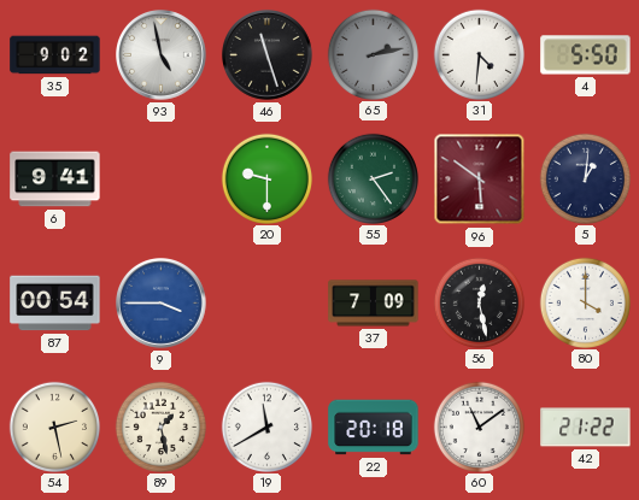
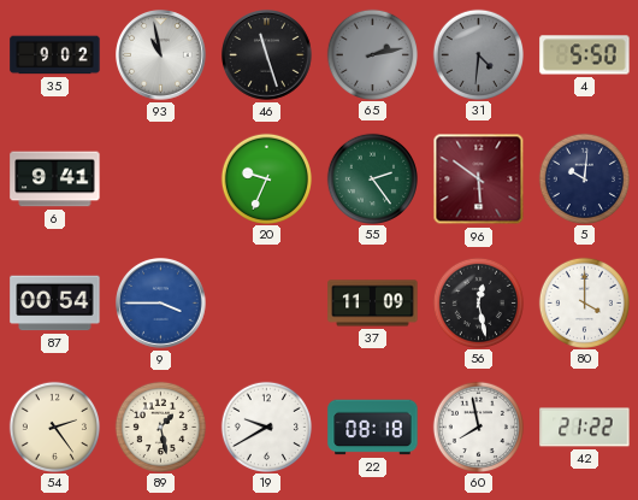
93: 4:58 -> 10:58 (161, 55)
31 dial: white -> grey (478, 54)
20: 9:30 -> 9:34 (266, 178)
5: 1:01 -> 10:01 (584, 178)
37: 7:09 -> 11:09 (373, 304)
54: 2:28 -> 2:24 (54, 427)
19: 11:40 -> 9:40 (266, 427)
22: 20:18 -> 08:18 (373, 428)
60: 11:09 -> 7:58 (478, 427)
